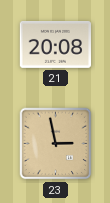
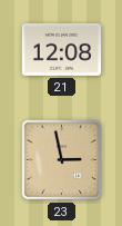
21: 20:08 -> 12:08 (62, 49)
